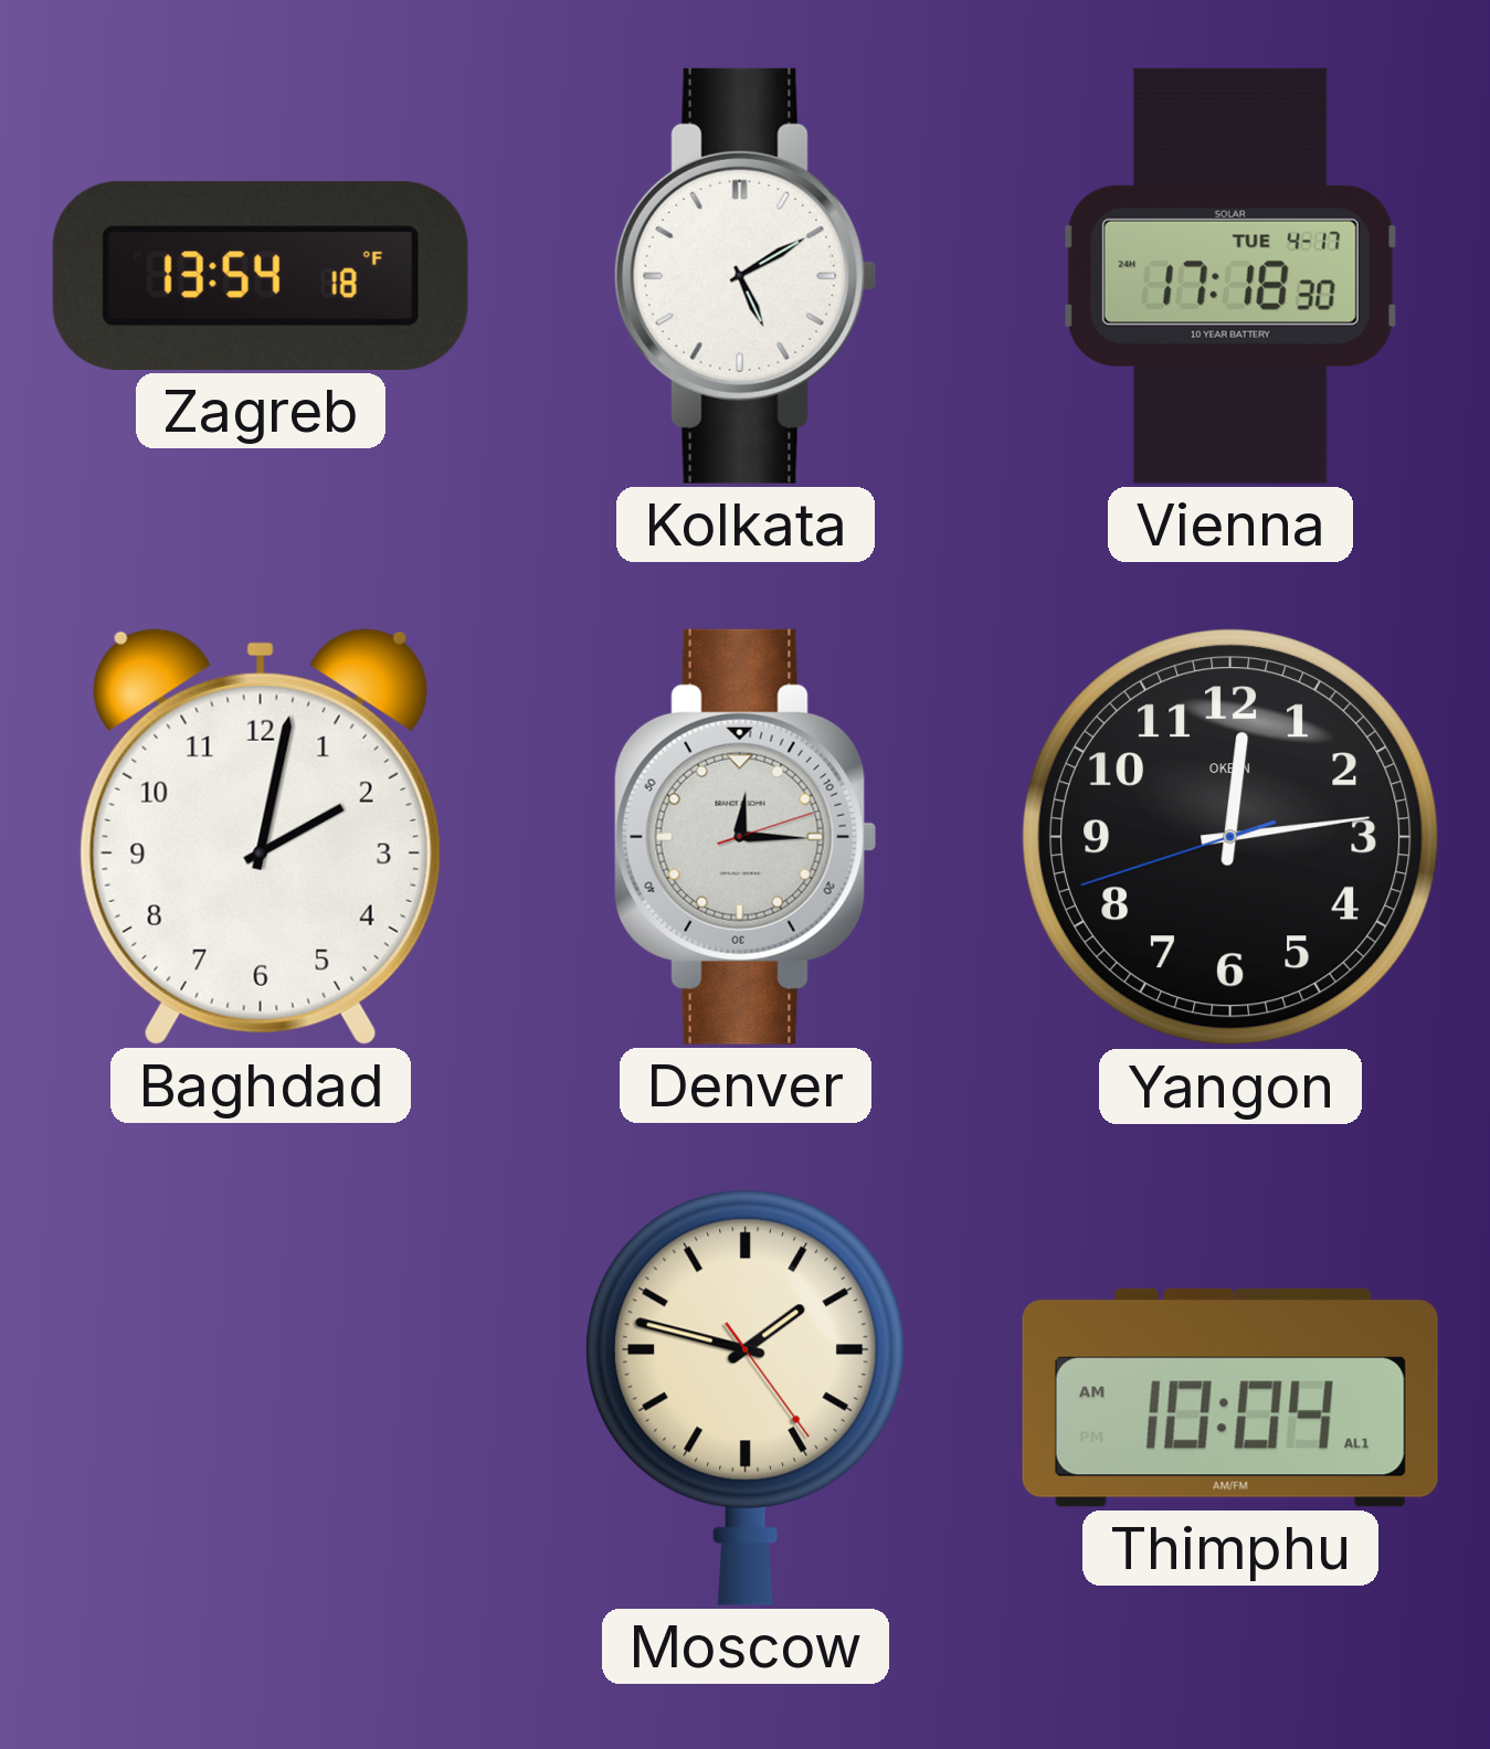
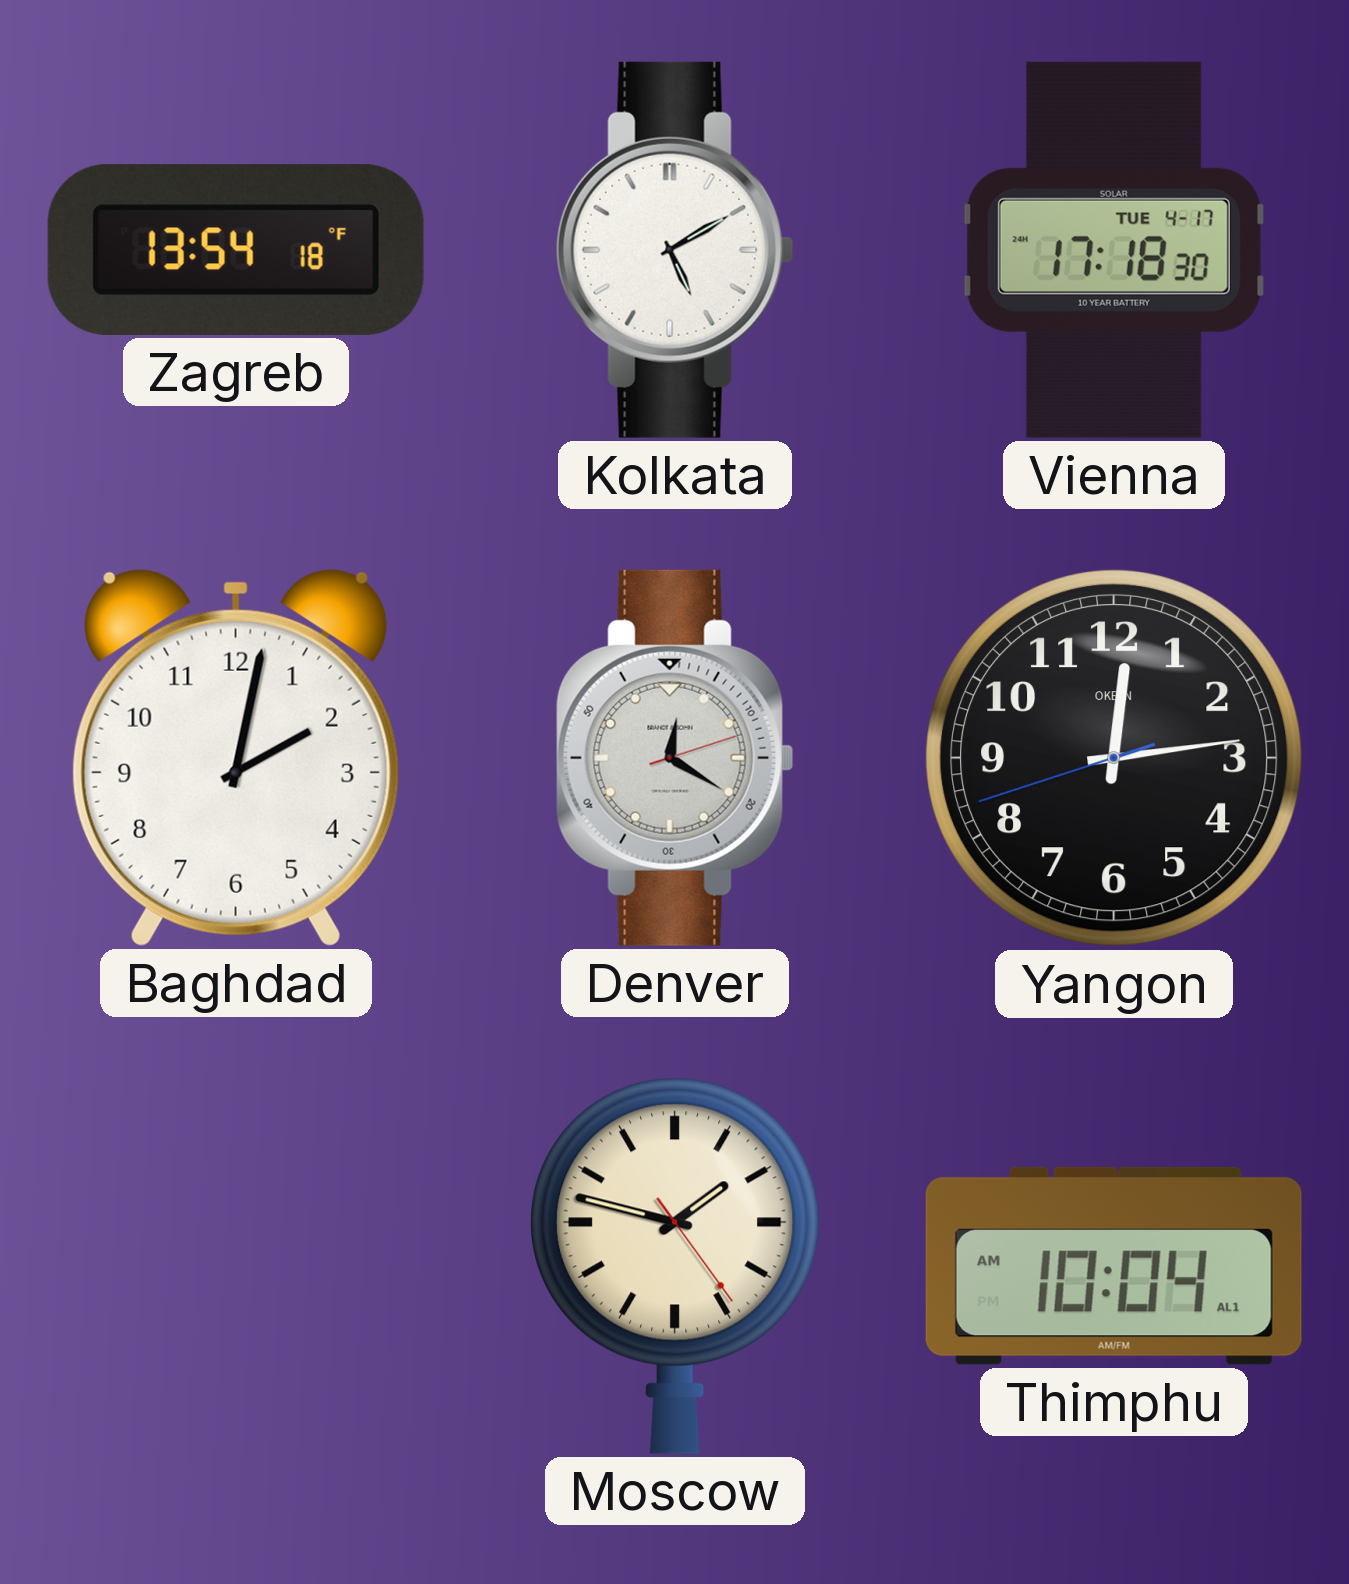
Denver: 12:15 -> 12:20 (675, 758)
